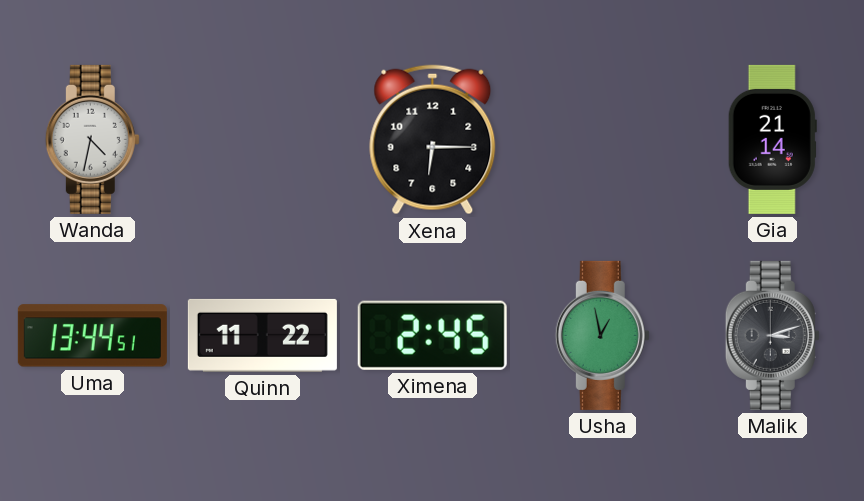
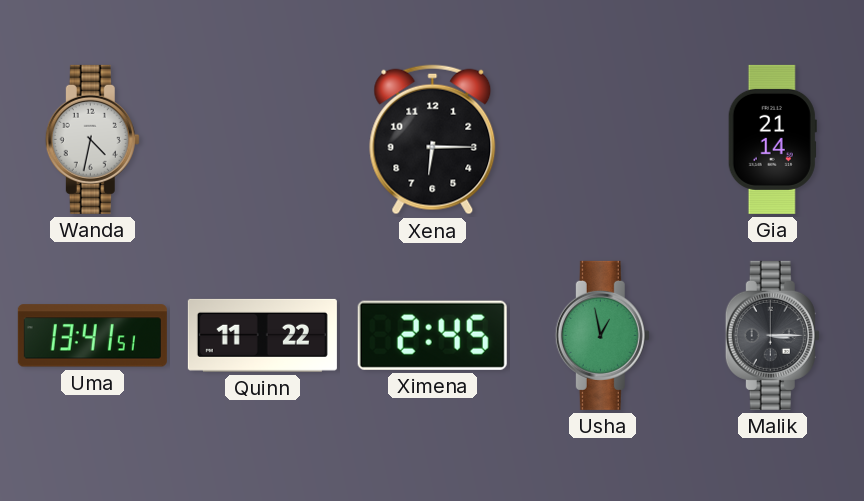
Uma: 13:44 -> 13:41 (92, 336)
Malik: 3:12 -> 3:15 (772, 335)
